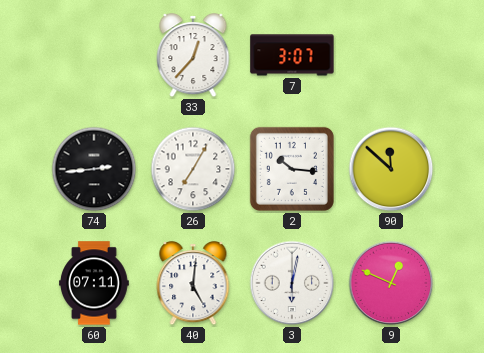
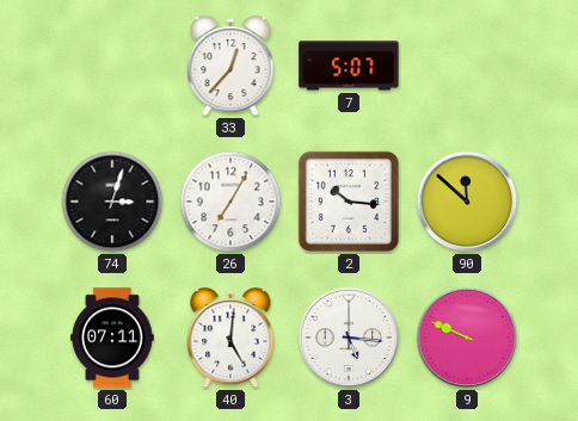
7: 3:07 -> 5:07 (349, 66)
74: 2:44 -> 3:03 (112, 202)
3: 6:02 -> 5:16 (349, 338)
9: 12:49 -> 9:49 (467, 338)
